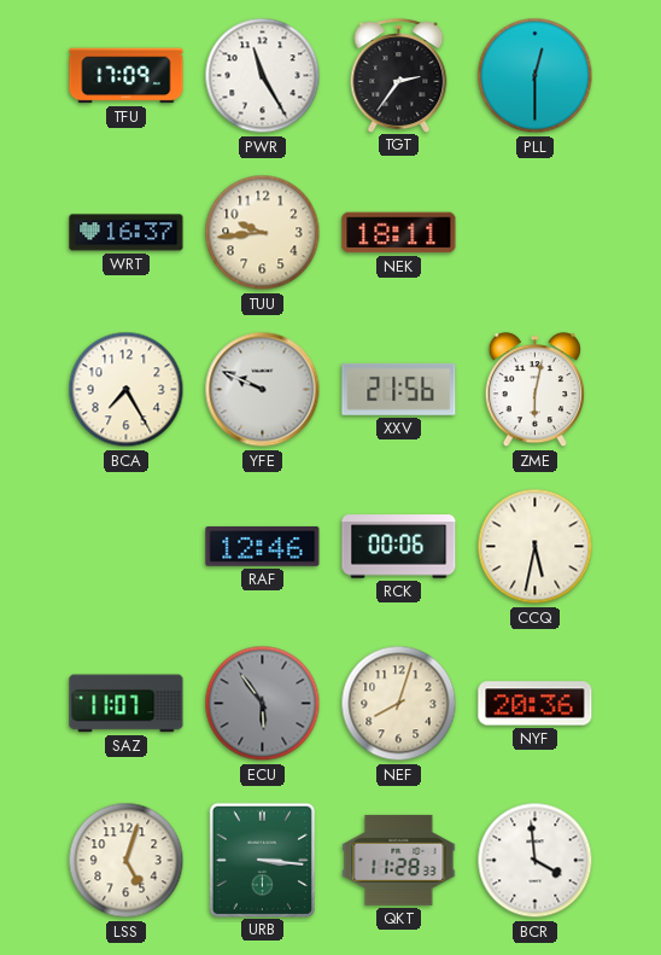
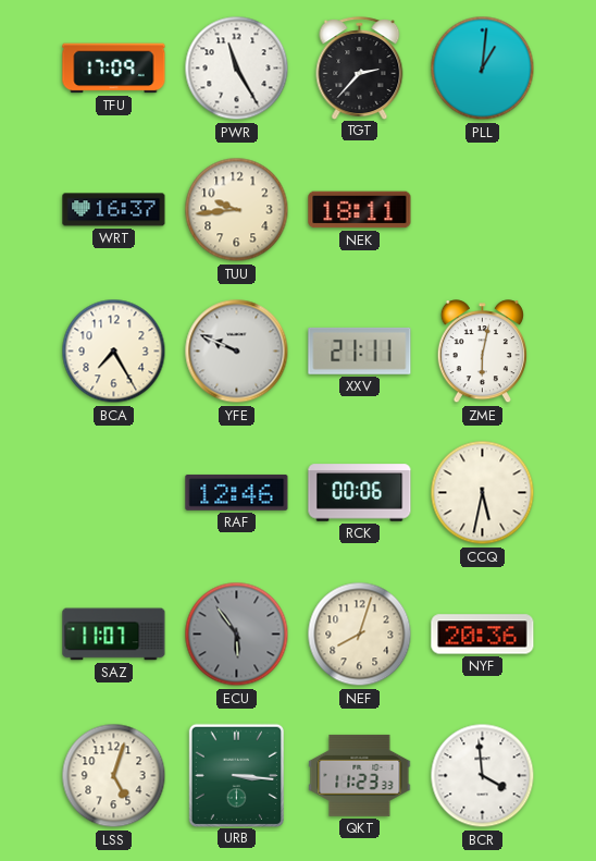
TGT: 2:36 -> 2:37 (360, 67)
PLL: 12:30 -> 1:01 (483, 69)
XXV: 21:56 -> 21:11 (360, 350)
QKT: 11:28 -> 11:23 (360, 775)
